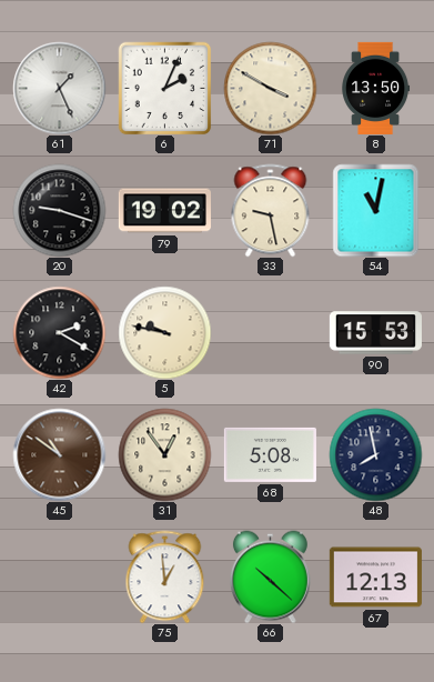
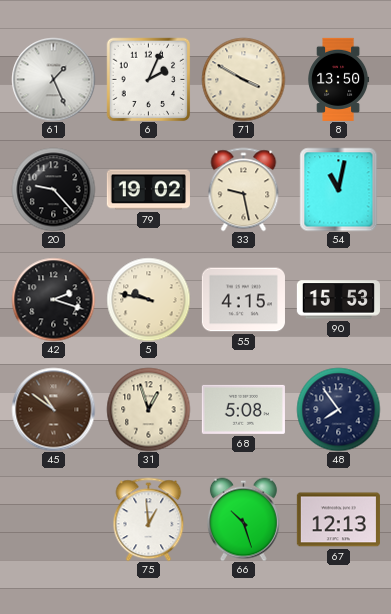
20: 9:18 -> 9:23 (53, 189)
42: 2:20 -> 2:18 (53, 299)
55: none -> 4:15 (243, 300)
31: 12:54 -> 12:57 (148, 409)
48: 7:58 -> 7:54 (338, 409)
66: 10:22 -> 10:27 (243, 519)
